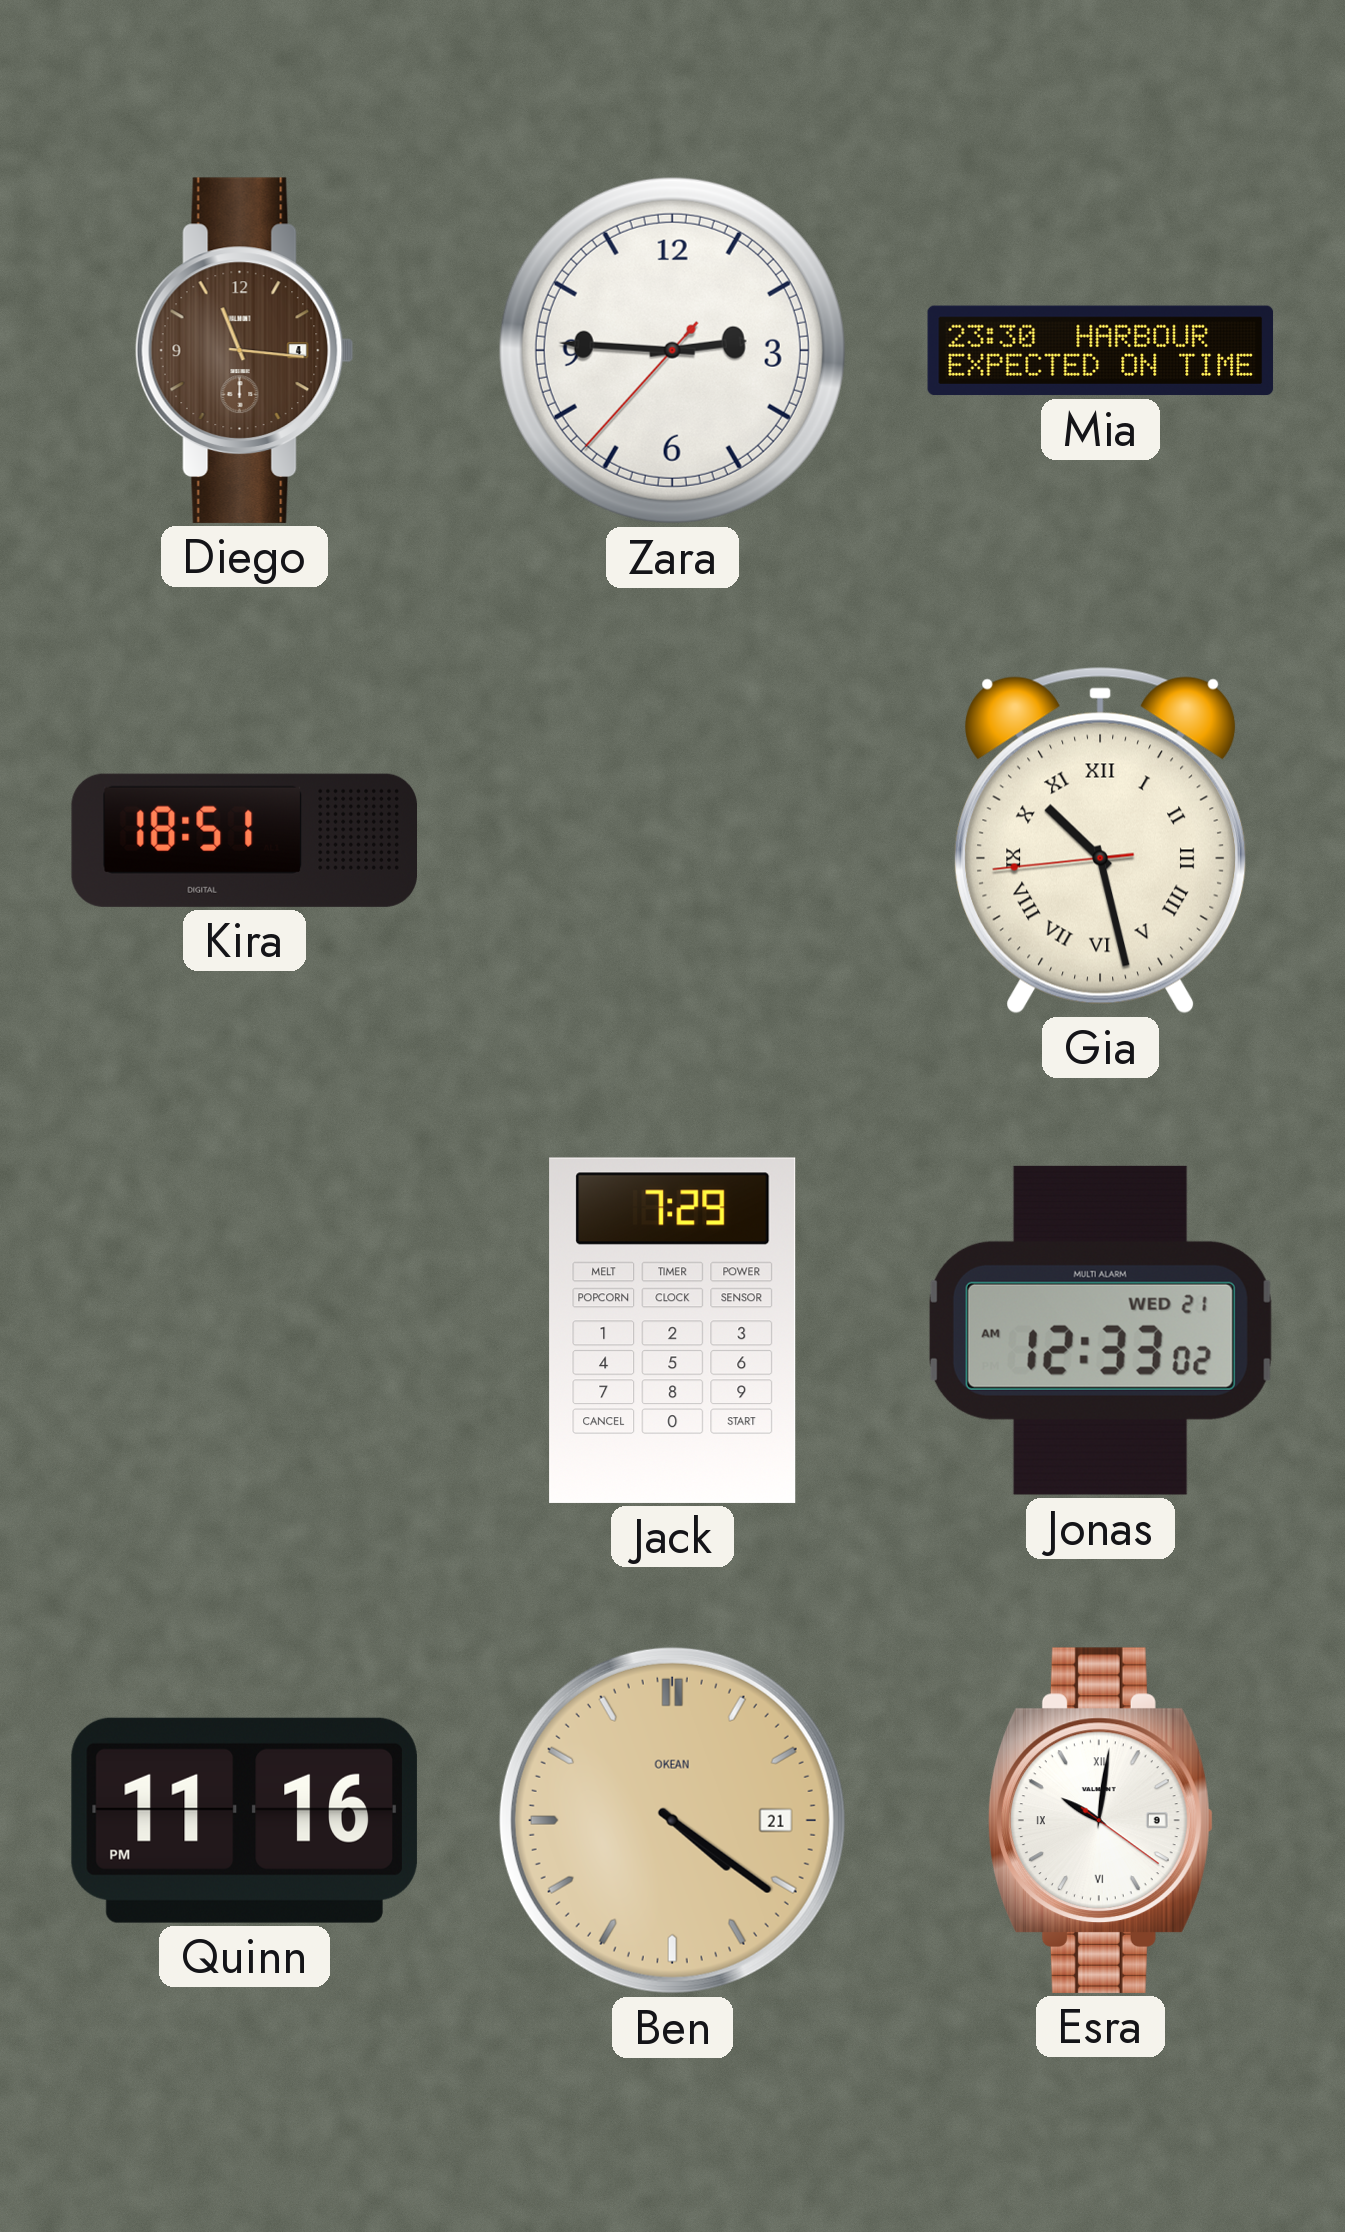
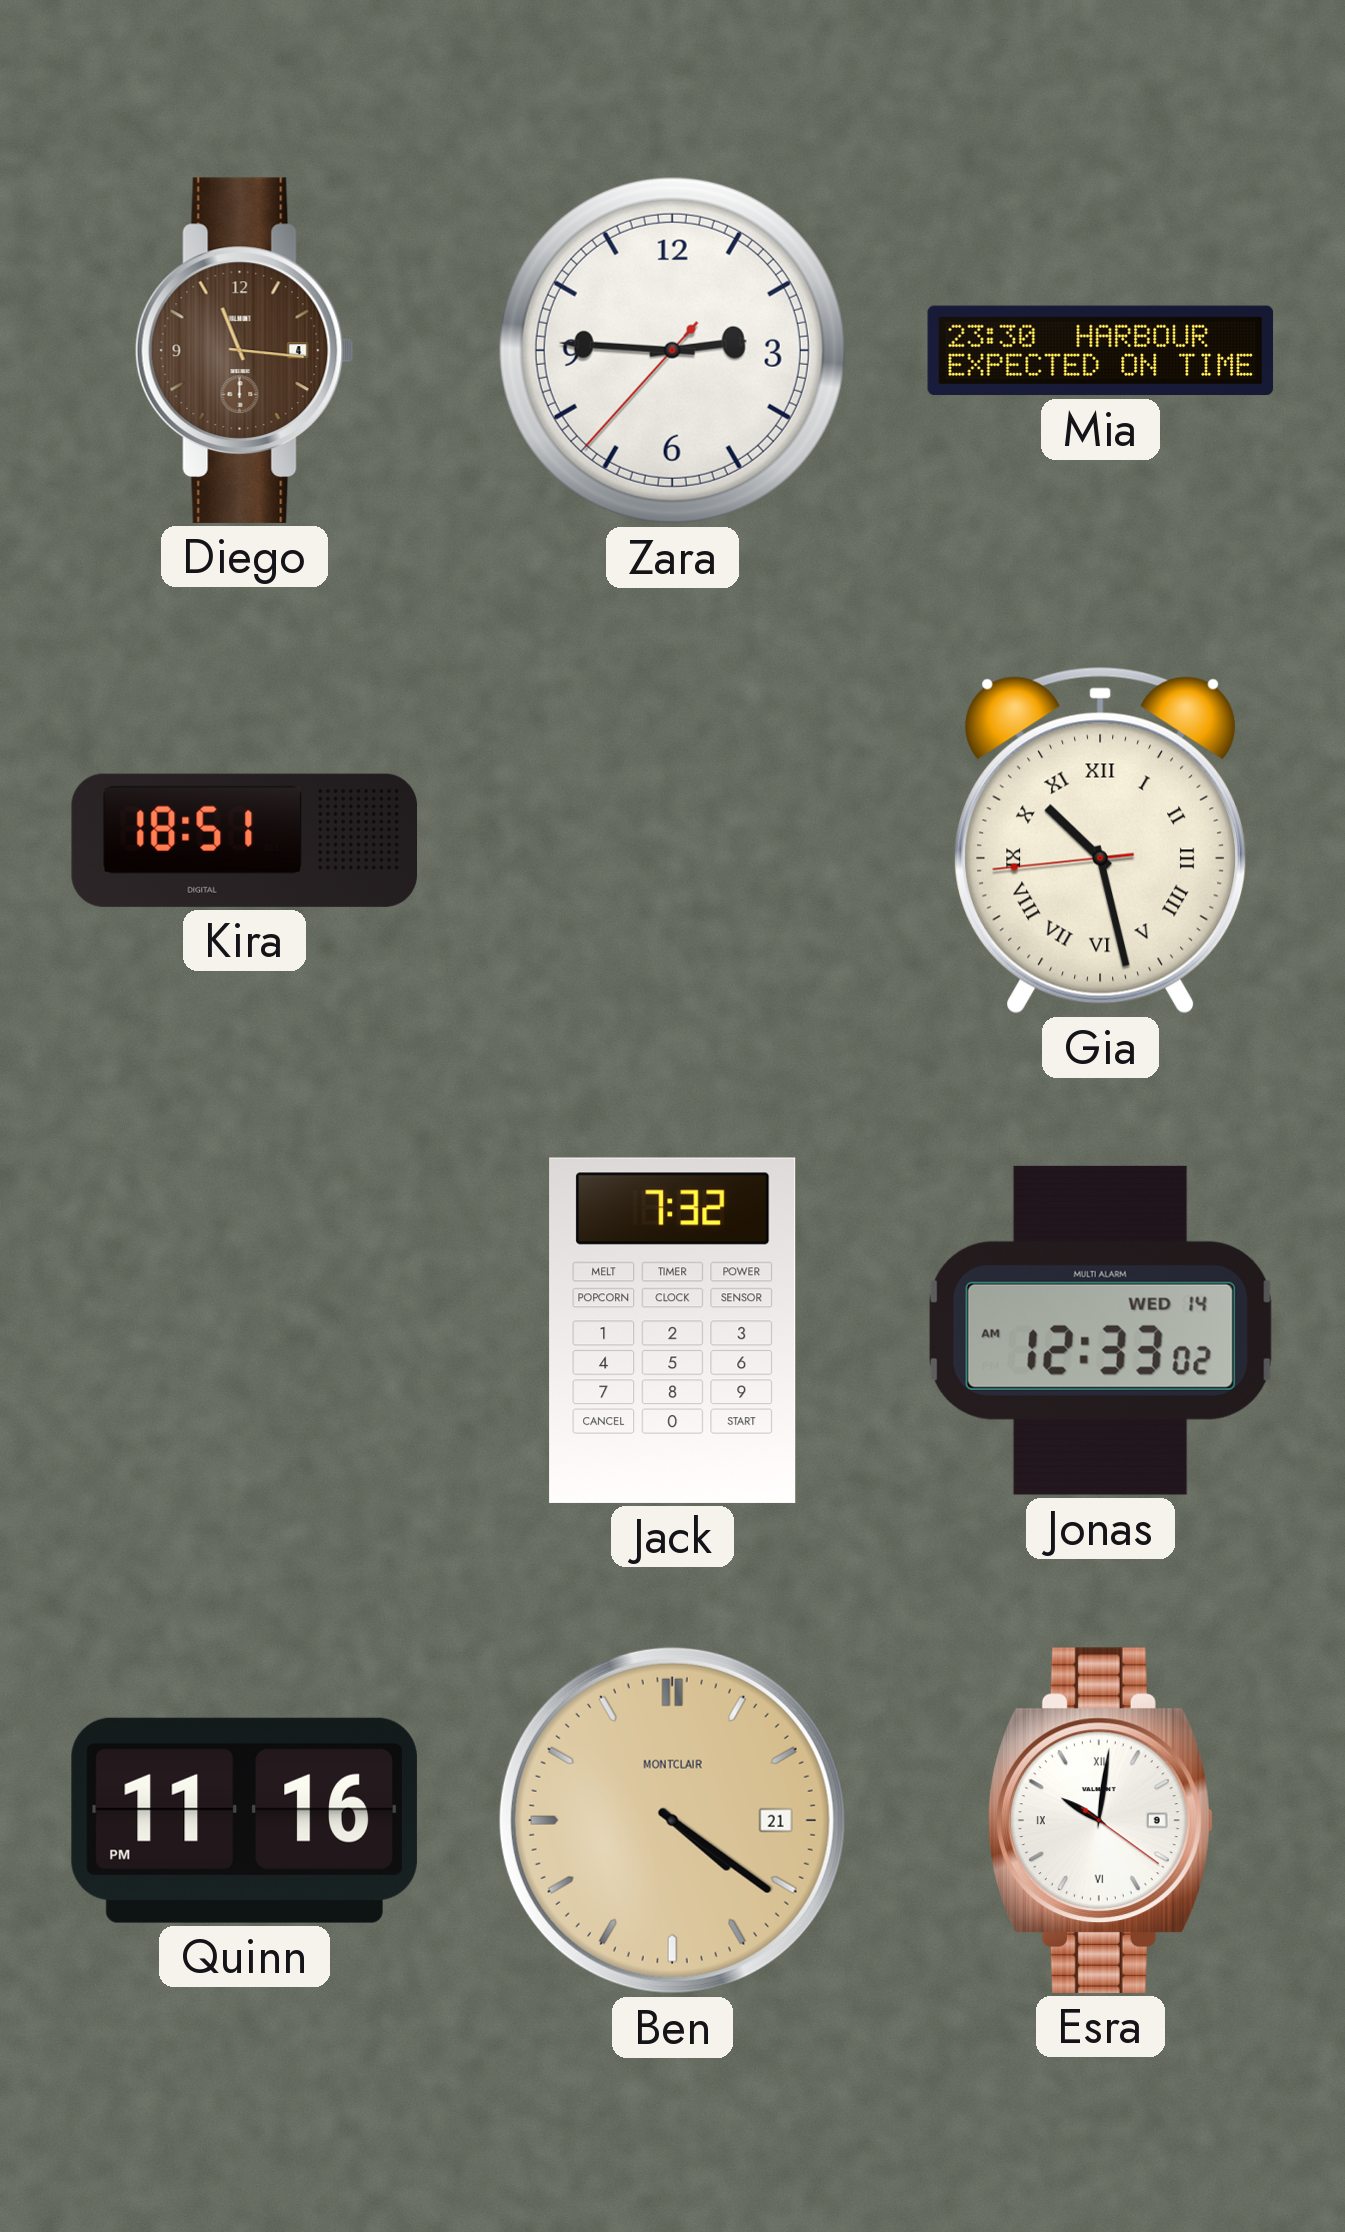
Jack: 7:29 -> 7:32 (673, 1330)
Jonas date: WED 21 -> WED 14 (1100, 1330)
Ben brand: OKEAN -> MONTCLAIR (672, 1820)
